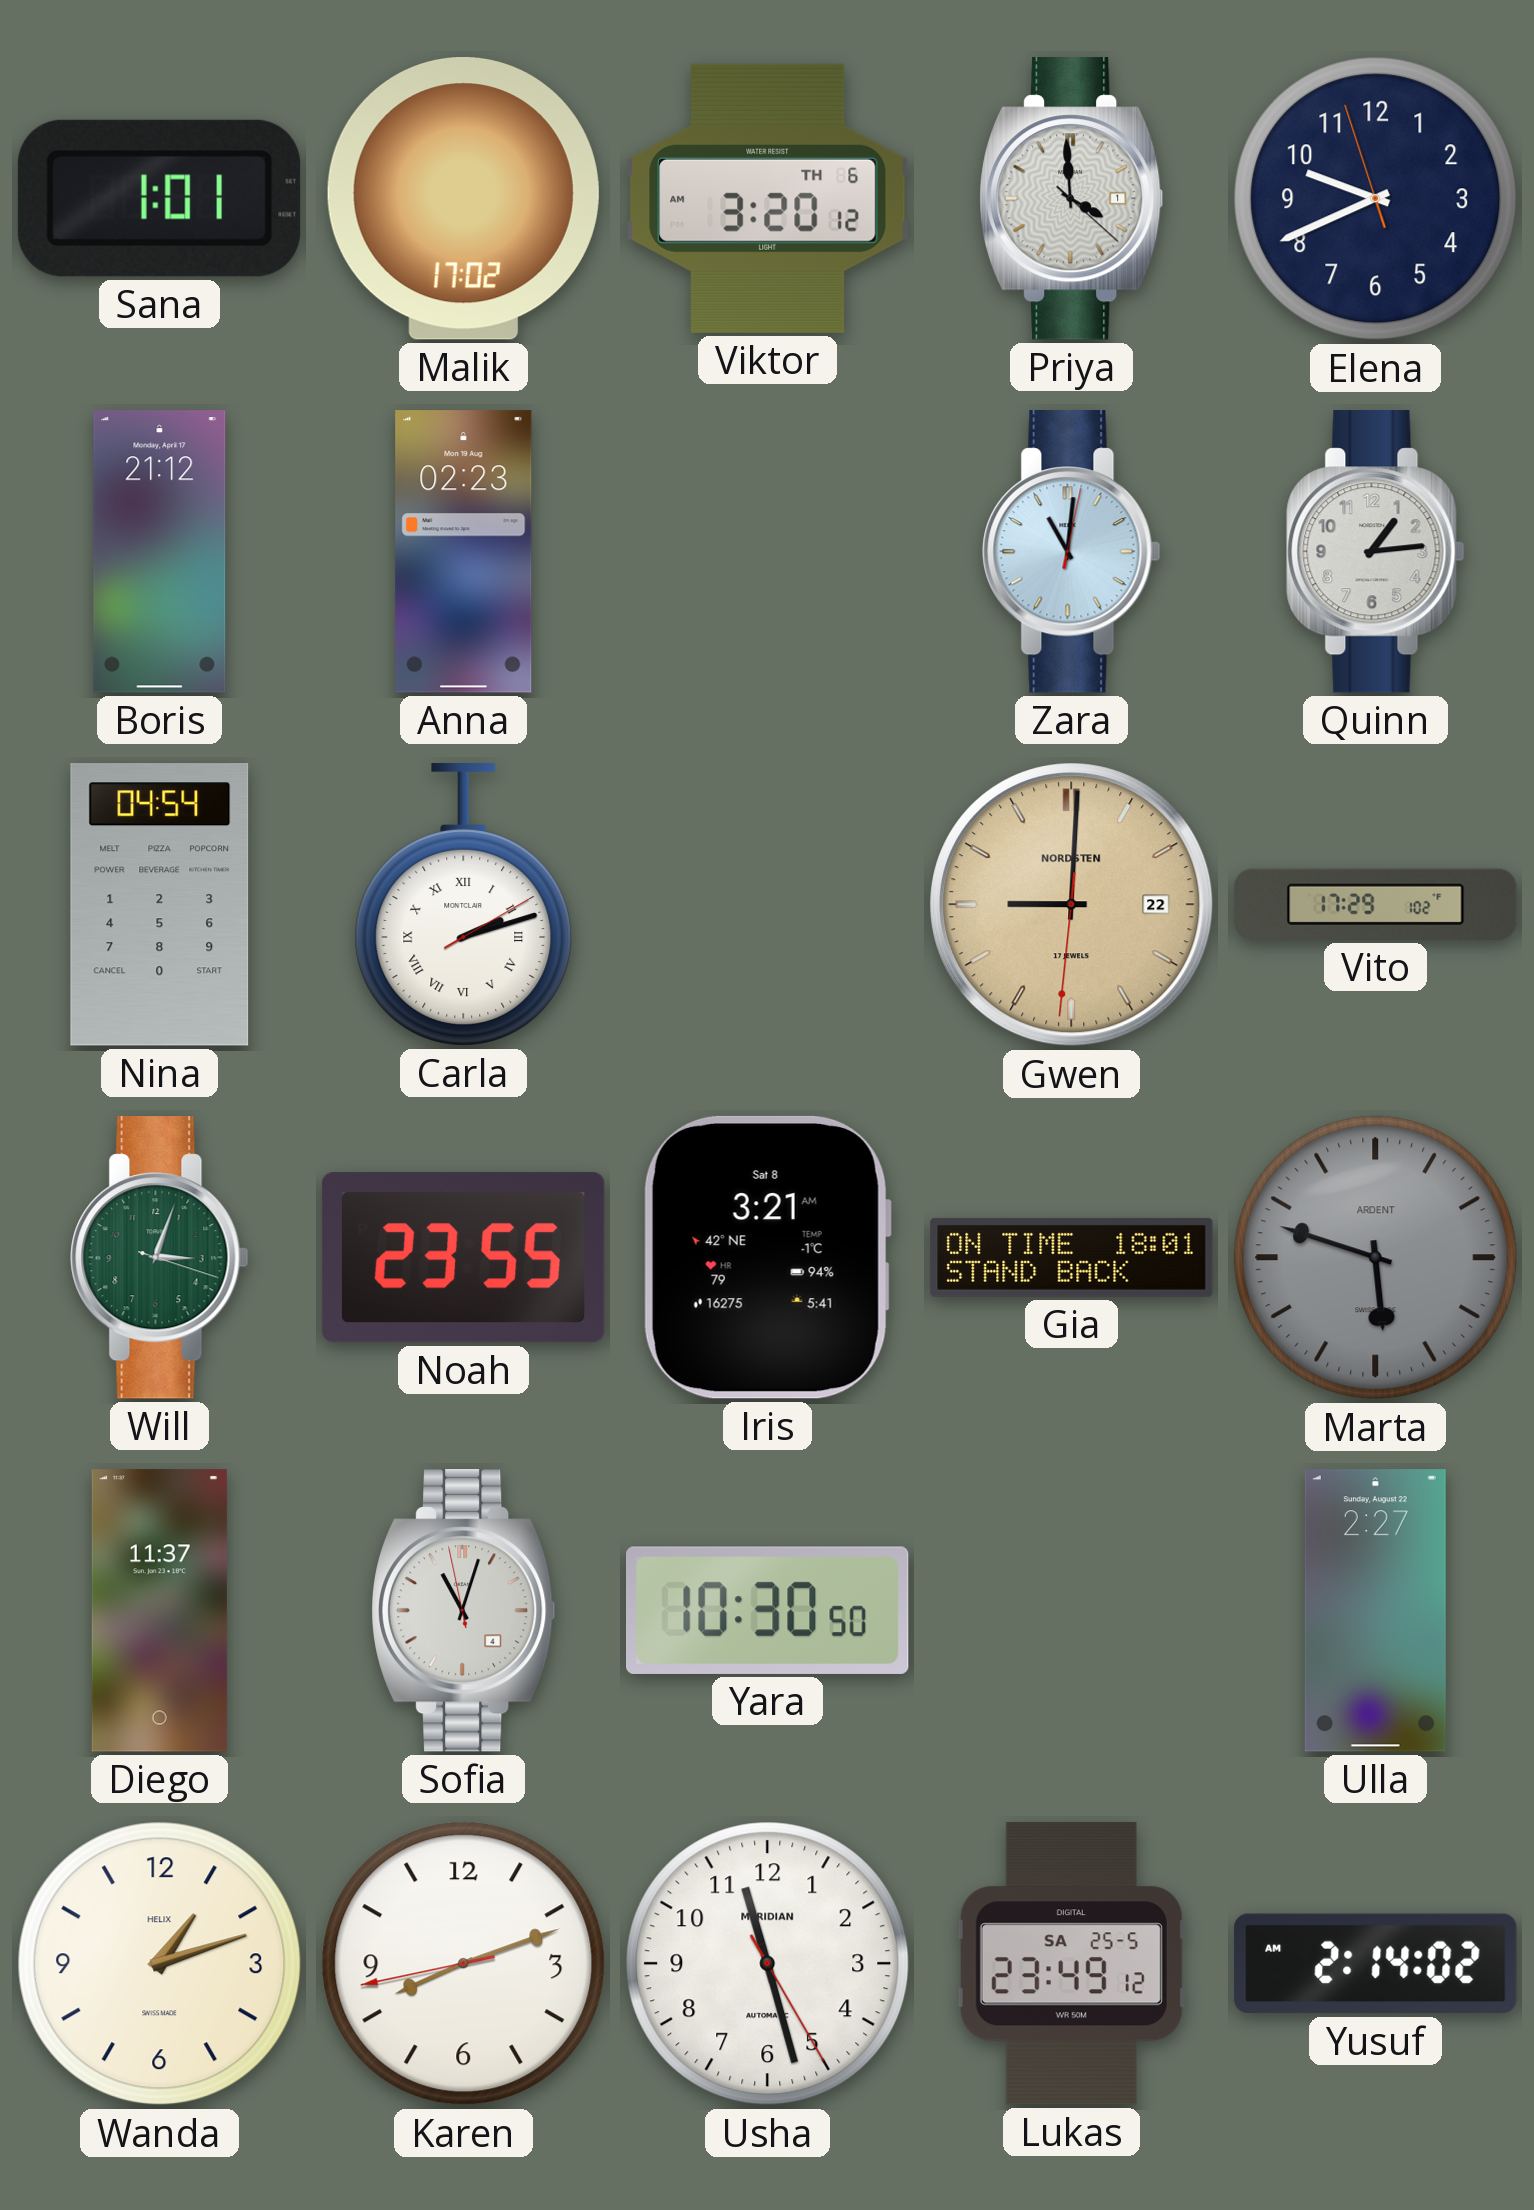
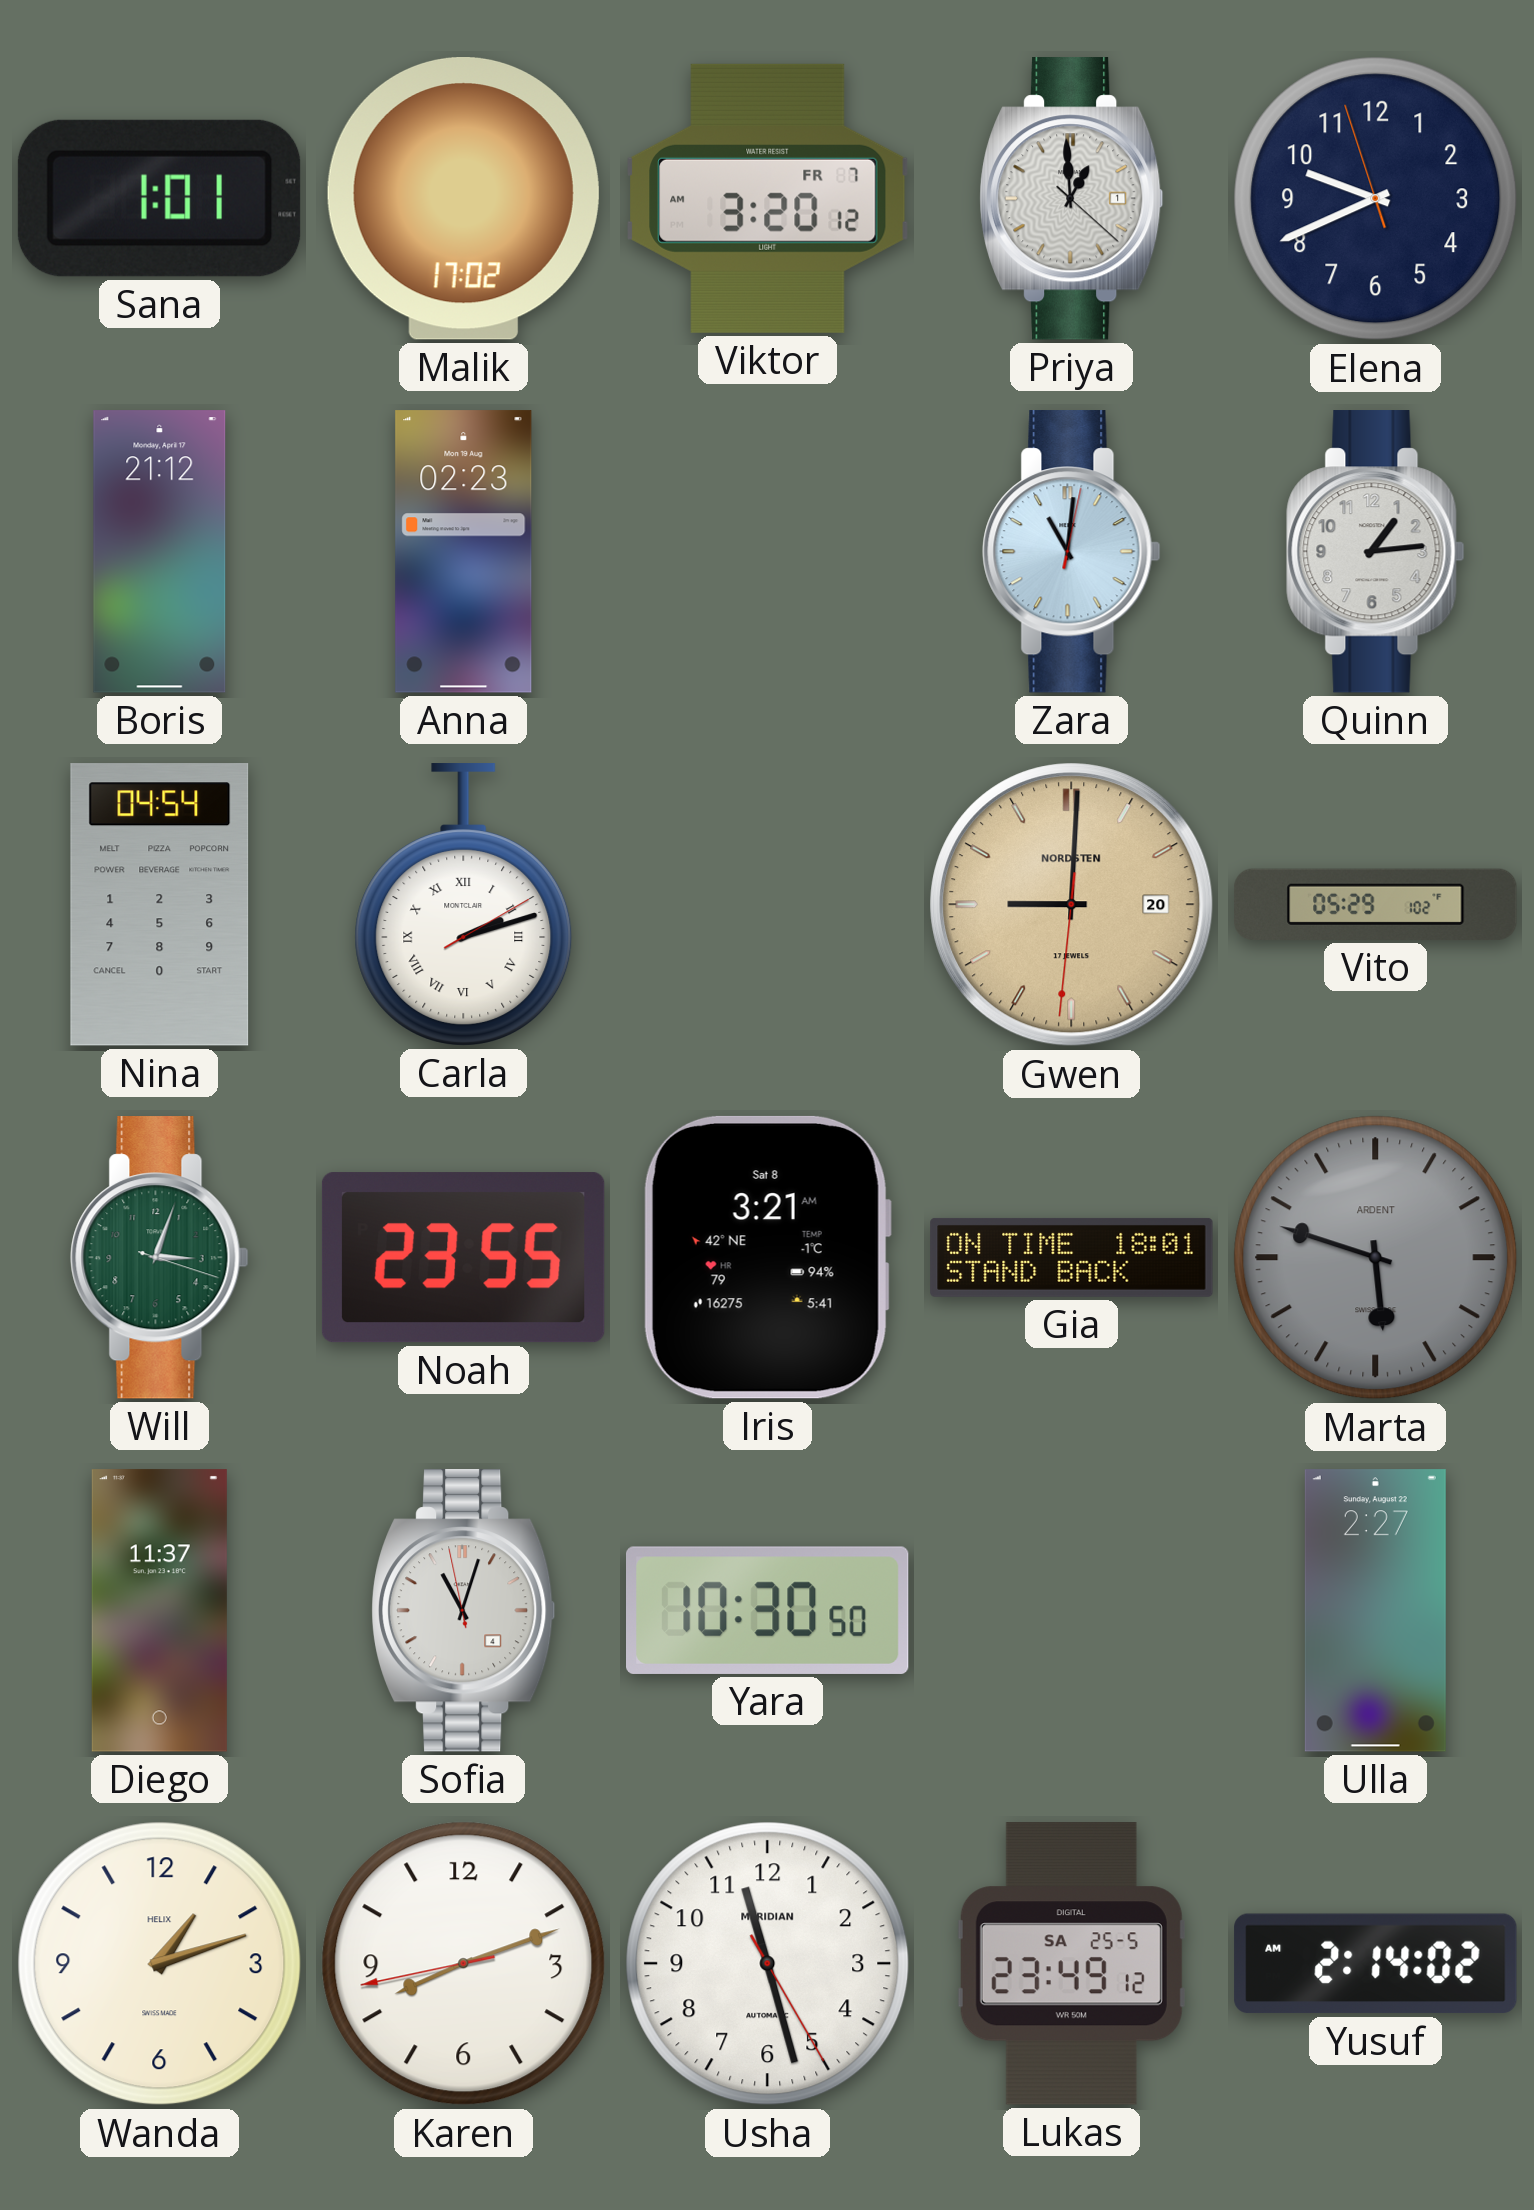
Viktor date: TH 6 -> FR 7 (768, 198)
Priya: 3:59 -> 12:59 (1072, 199)
Gwen date: 22 -> 20 (1072, 905)
Vito: 17:29 -> 05:29 (1376, 904)
